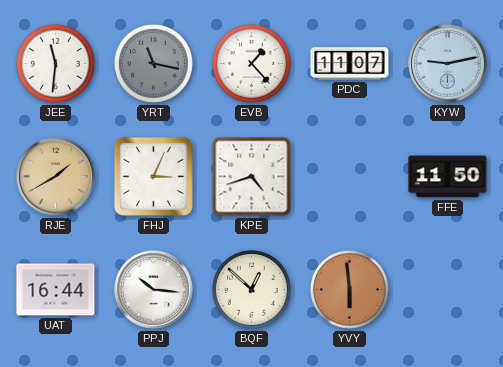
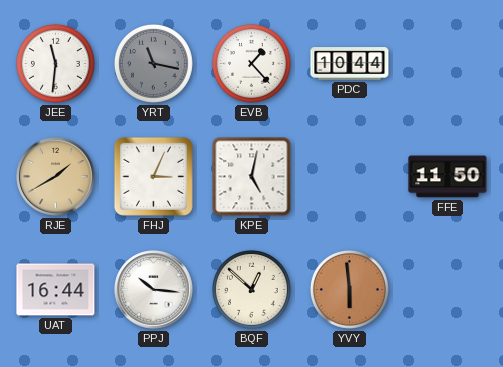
PDC: 11:07 -> 10:44 (350, 64)
KYW: 9:13 -> none (448, 64)
KPE: 4:42 -> 5:02 (252, 177)
